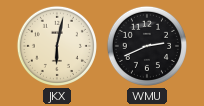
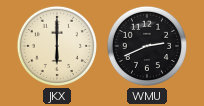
JKX: 6:02 -> 6:00 (57, 46)
